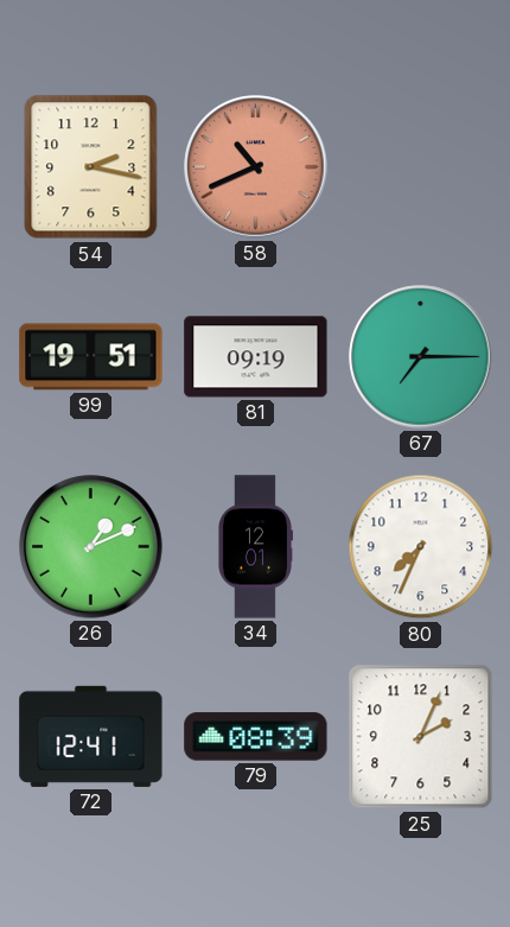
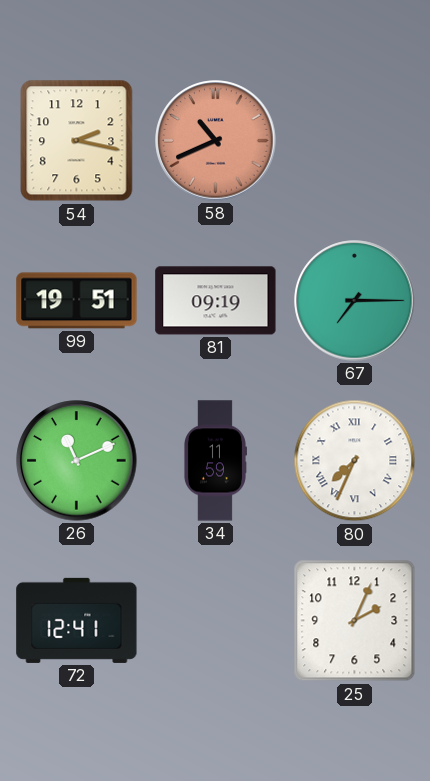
26: 1:11 -> 11:11 (77, 461)
34: 12:01 -> 11:59 (215, 461)
80 numerals: Arabic -> Roman (355, 461)
79: 08:39 -> none (256, 737)
